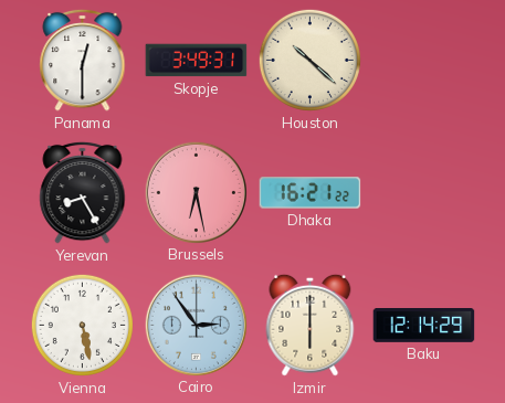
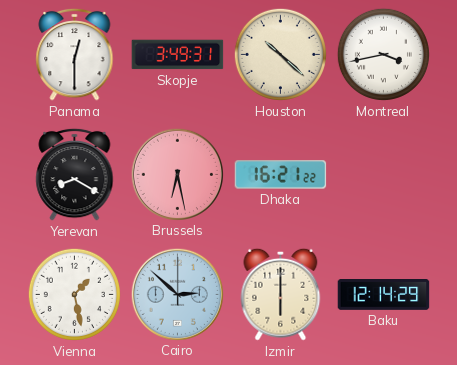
Montreal: none -> 3:43 (383, 54)
Yerevan: 8:25 -> 8:20 (75, 174)
Vienna: 5:28 -> 1:28 (74, 294)
Cairo: 2:54 -> 2:52 (177, 294)
